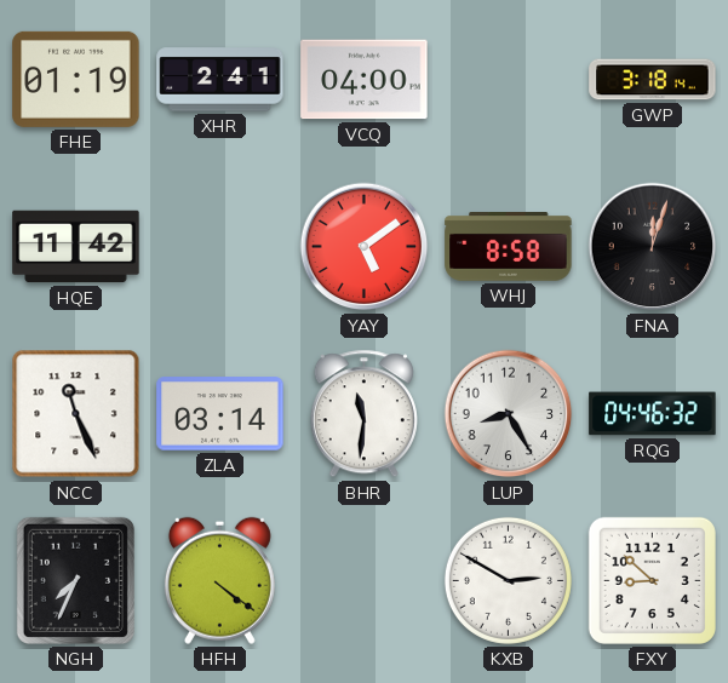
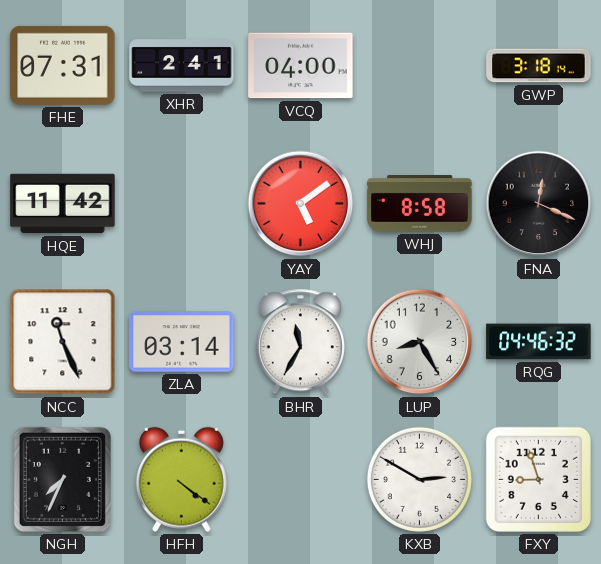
FHE: 01:19 -> 07:31 (63, 65)
FNA: 12:03 -> 12:19 (539, 204)
BHR: 11:31 -> 11:35 (300, 342)
FXY: 8:52 -> 8:57 (538, 479)
